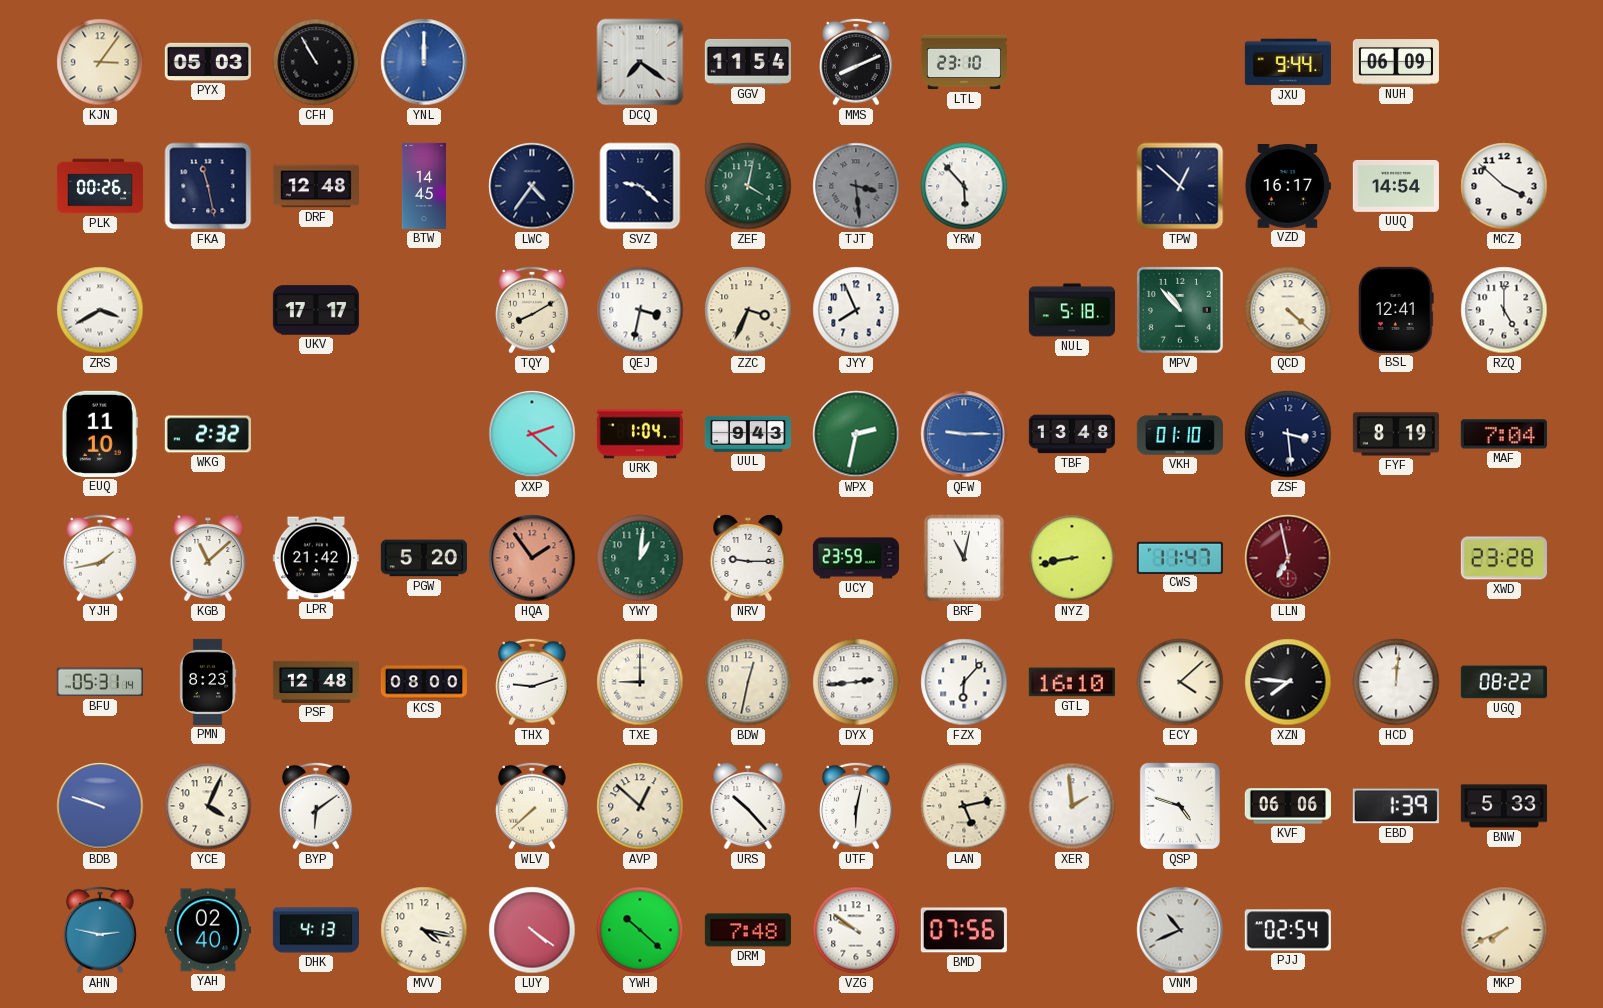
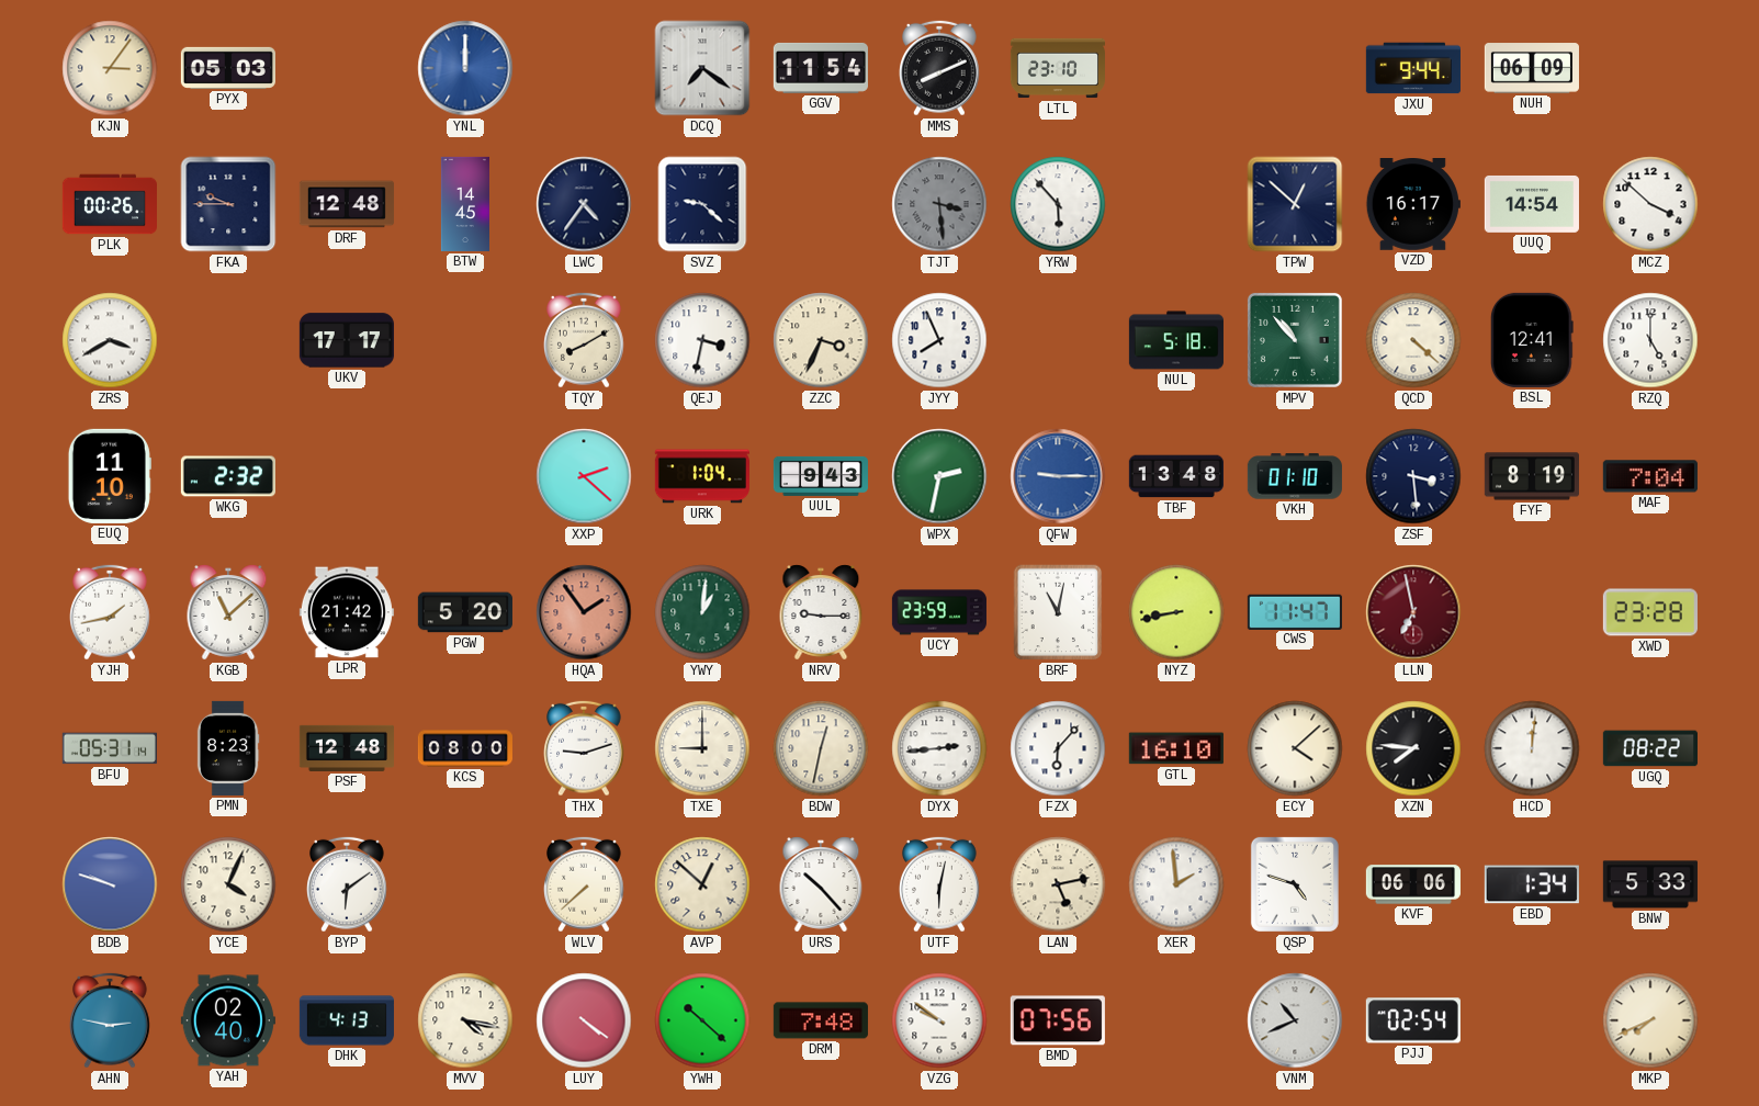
CFH: 10:55 -> none (316, 62)
FKA: 11:28 -> 9:45 (228, 204)
ZEF: 4:02 -> none (748, 186)
EBD: 1:39 -> 1:34 (1532, 884)
